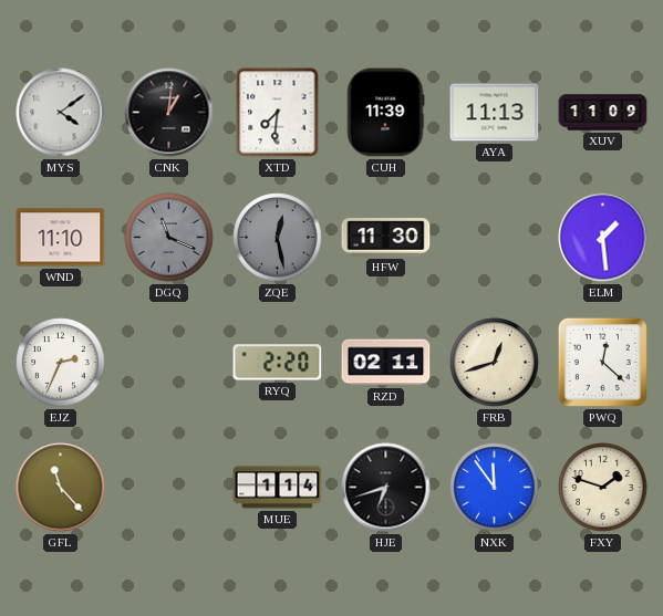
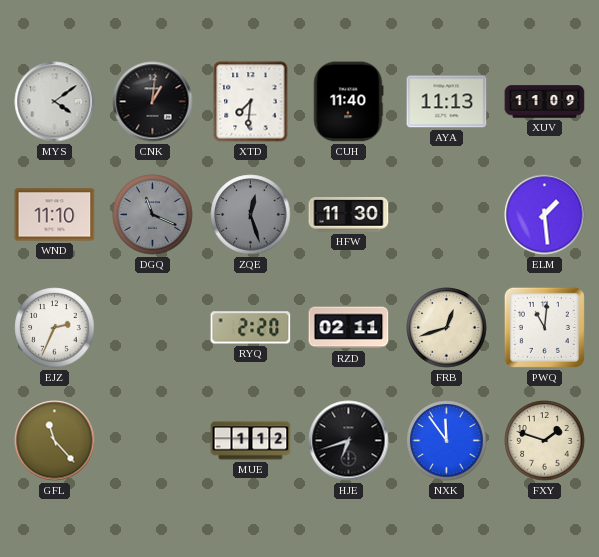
CUH: 11:39 -> 11:40 (348, 102)
ZQE: 12:28 -> 12:27 (251, 215)
PWQ: 12:22 -> 11:01 (544, 327)
MUE: 1:14 -> 1:12 (251, 441)
